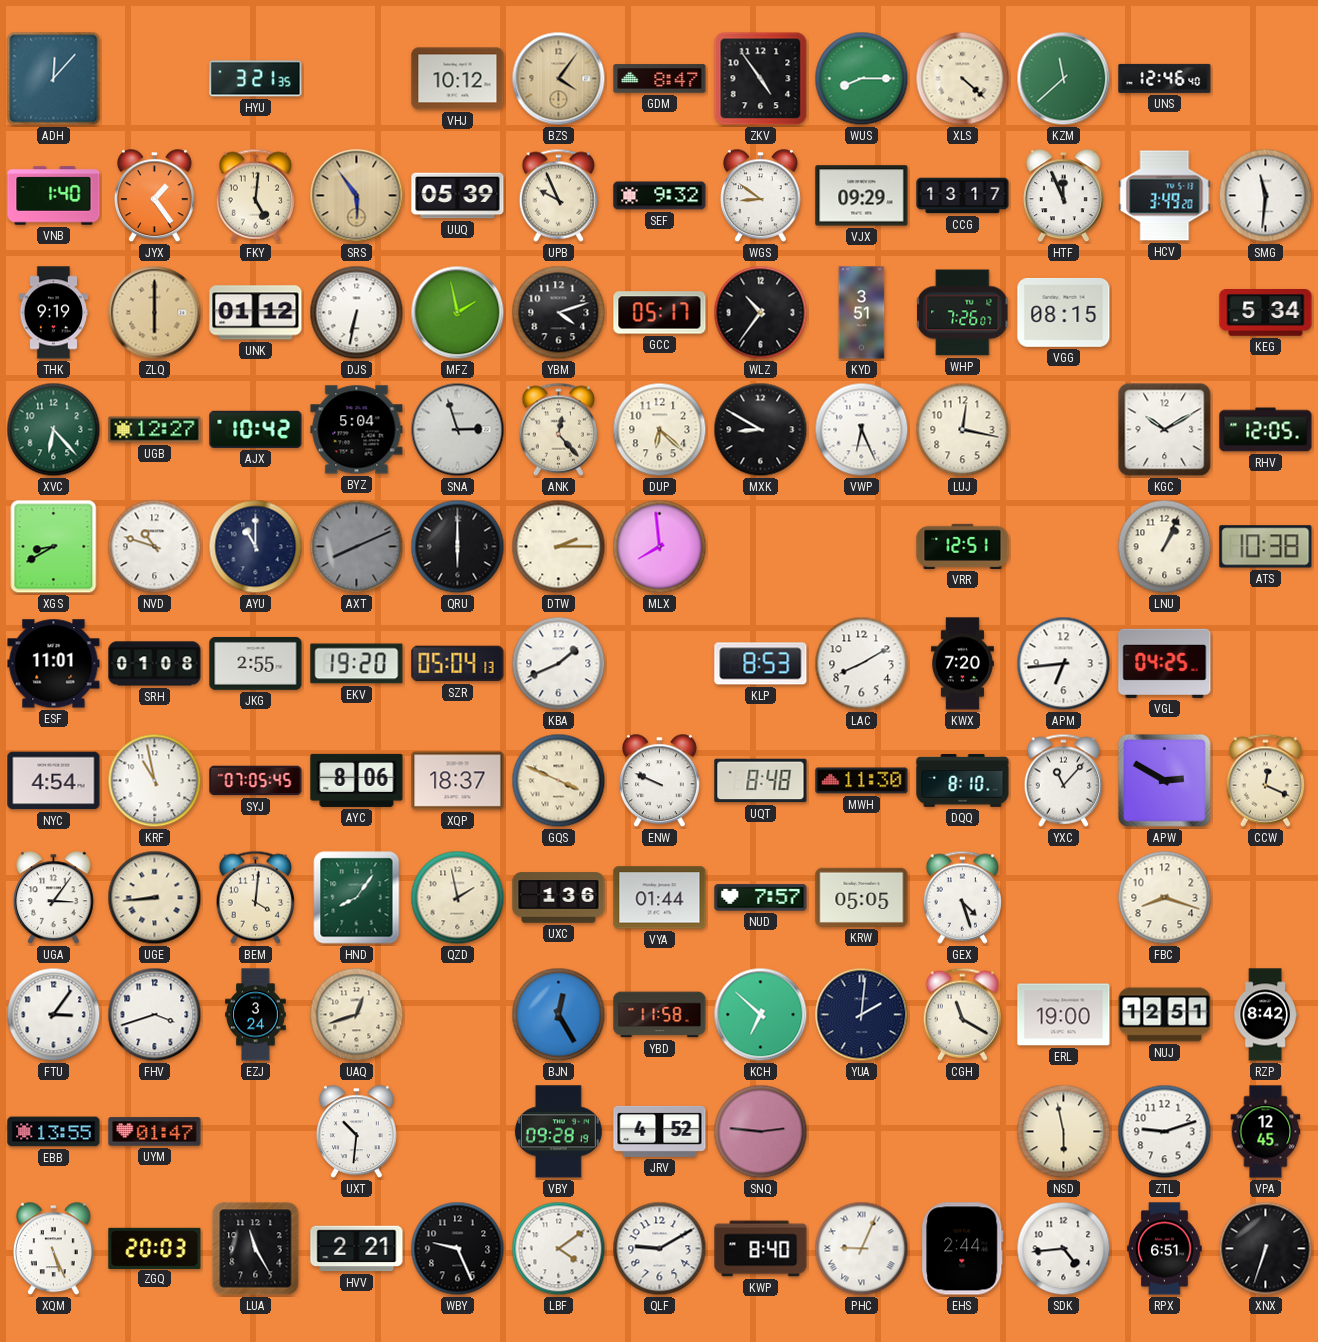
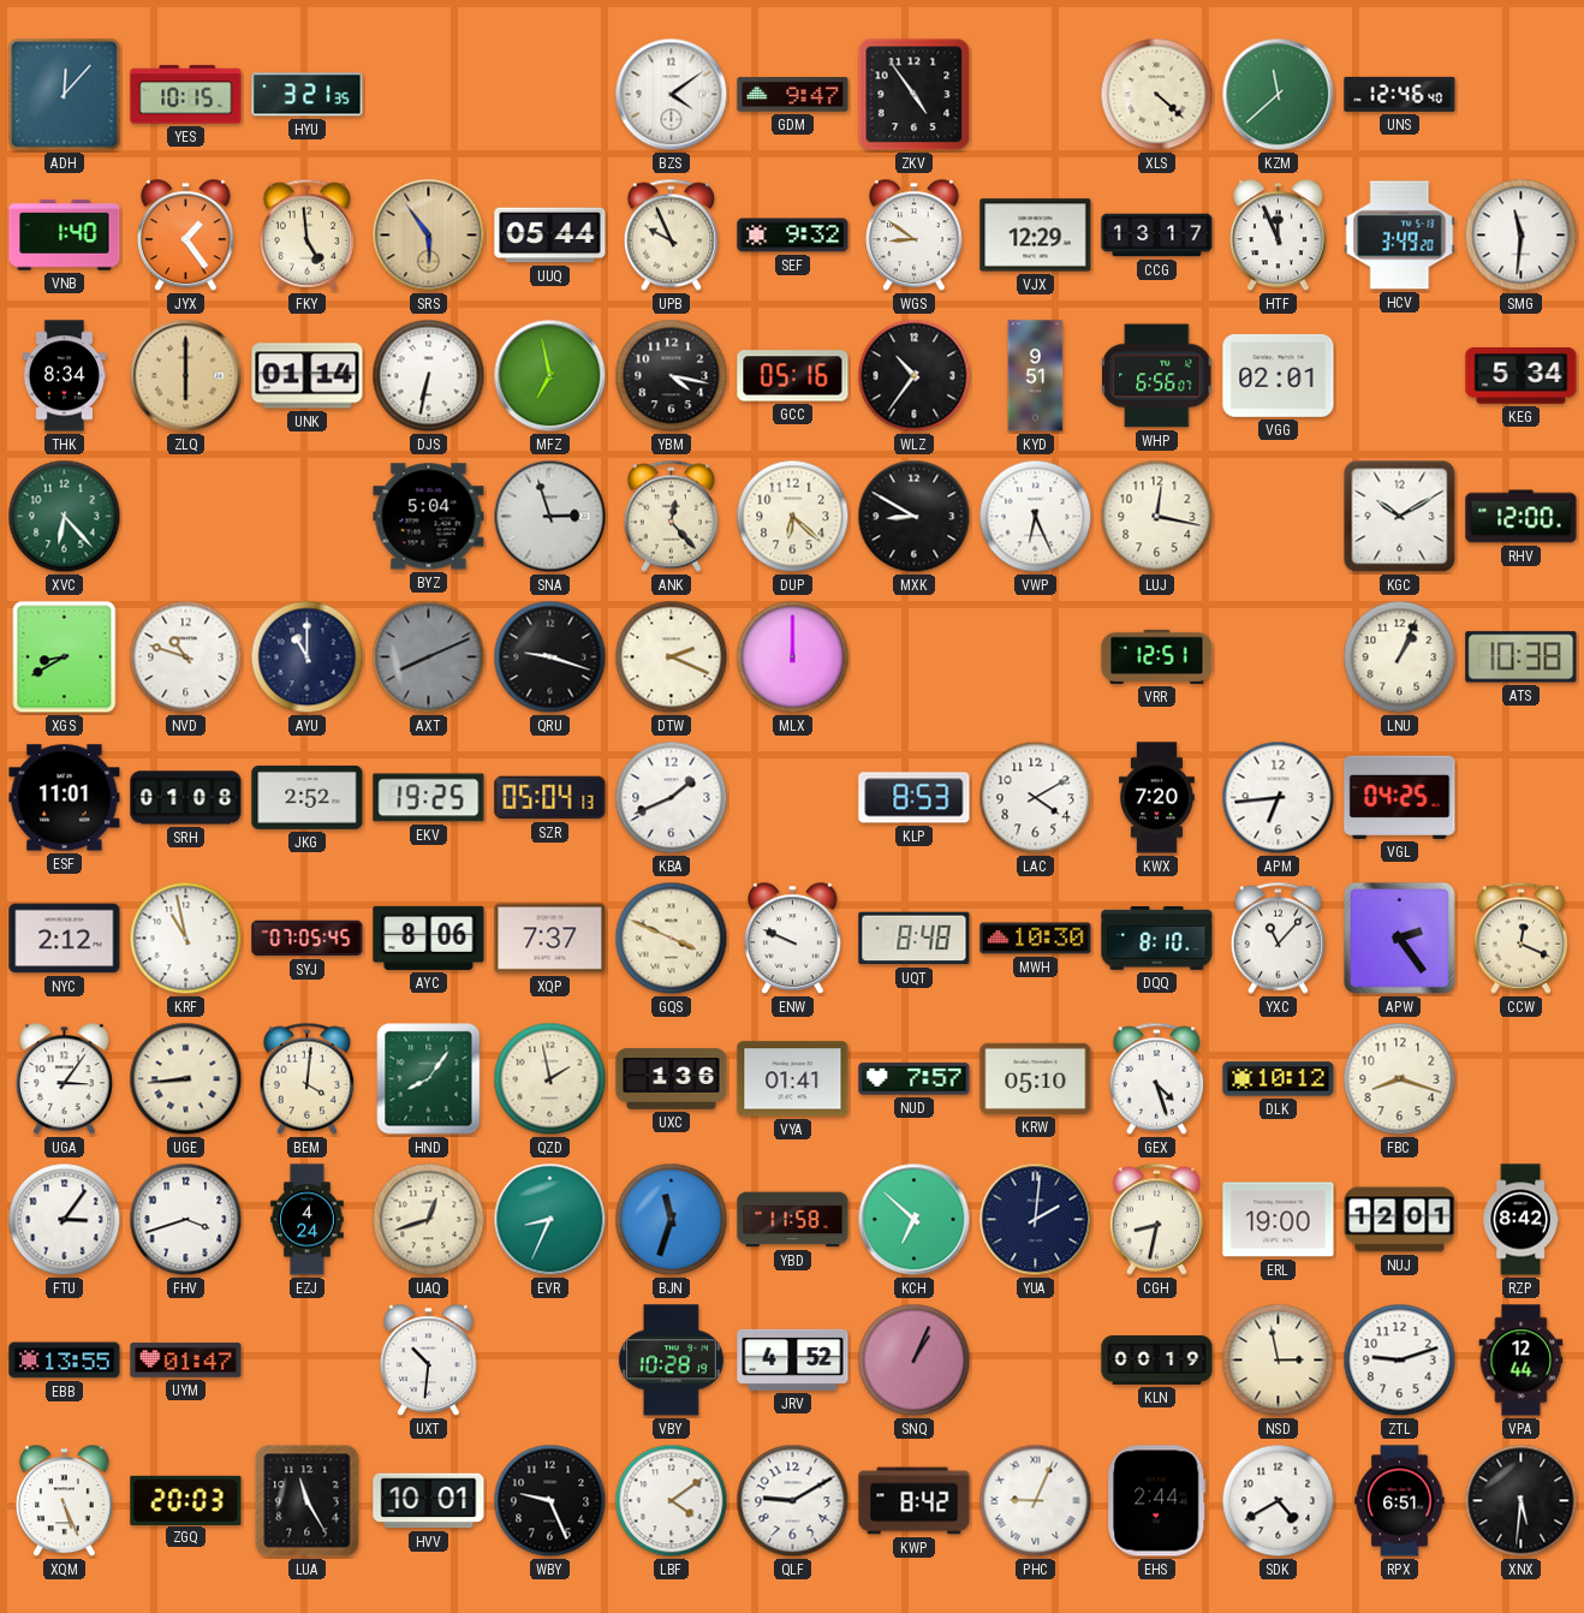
YES: none -> 10:15 (186, 95)
VHJ: 10:12 -> none (458, 79)
BZS: 4:06 -> 4:09 (672, 95)
BZS dial: champagne -> white (672, 95)
GDM: 8:47 -> 9:47 (793, 95)
WUS: 8:15 -> none (862, 79)
FKY: 5:01 -> 4:59 (308, 234)
UUQ: 05:39 -> 05:44 (550, 236)
VJX: 09:29 -> 12:29 (1036, 236)
THK: 9:19 -> 8:34 (65, 376)
UNK: 01:12 -> 01:14 (308, 376)
MFZ: 1:58 -> 6:58 (550, 376)
YBM: 4:12 -> 4:17 (672, 376)
GCC: 05:17 -> 05:16 (793, 376)
KYD: 3:51 -> 9:51 (1036, 376)
WHP: 7:26 -> 6:56 (1157, 376)
VGG: 08:15 -> 02:01 (1279, 375)
UGB: 12:27 -> none (155, 430)
AJX: 10:42 -> none (256, 429)
RHV: 12:05 -> 12:00 (1522, 517)
QRU: 6:00 -> 9:18 (550, 657)
DTW: 2:15 -> 2:19 (672, 657)
MLX: 7:59 -> 12:00 (793, 657)
JKG: 2:55 -> 2:52 (308, 797)
EKV: 19:20 -> 19:25 (429, 798)
LAC: 8:10 -> 4:10 (1036, 798)
NYC: 4:54 -> 2:12 (65, 939)
XQP: 18:37 -> 7:37 (550, 939)
MWH: 11:30 -> 10:30 (1036, 939)
APW: 2:50 -> 2:24 (1399, 938)
VYA: 01:44 -> 01:41 (793, 1079)
KRW: 05:05 -> 05:10 (1036, 1078)
DLK: none -> 10:12 (1279, 1079)
EZJ: 3:24 -> 4:24 (308, 1220)
EVR: none -> 8:34 (550, 1220)
BJN: 12:25 -> 11:33 (672, 1220)
CGH: 11:20 -> 8:32 (1157, 1219)
NUJ: 12:51 -> 12:01 (1400, 1220)
VBY: 09:28 -> 10:28 (671, 1361)
SNQ: 2:46 -> 1:04 (915, 1361)
KLN: none -> 00:19 (1157, 1361)
NSD: 5:58 -> 2:58 (1279, 1361)
VPA: 12:45 -> 12:44 (1522, 1361)
HVV: 2:21 -> 10:01 (429, 1501)
KWP: 8:40 -> 8:42 (915, 1501)
SDK: 4:44 -> 4:40 (1279, 1501)
XNX: 6:33 -> 5:31 (1522, 1501)
